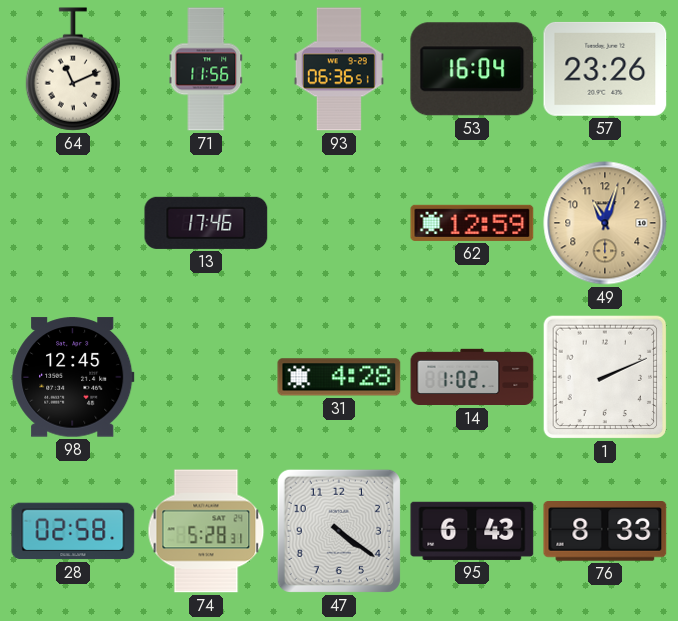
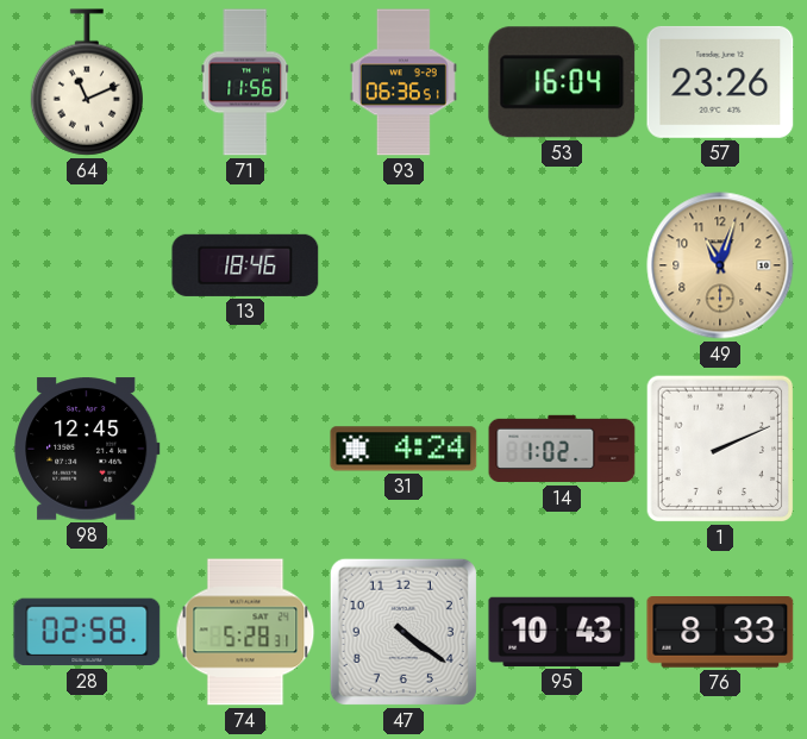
13: 17:46 -> 18:46 (245, 265)
62: 12:59 -> none (472, 223)
31: 4:28 -> 4:24 (403, 449)
95: 6:43 -> 10:43 (562, 632)
